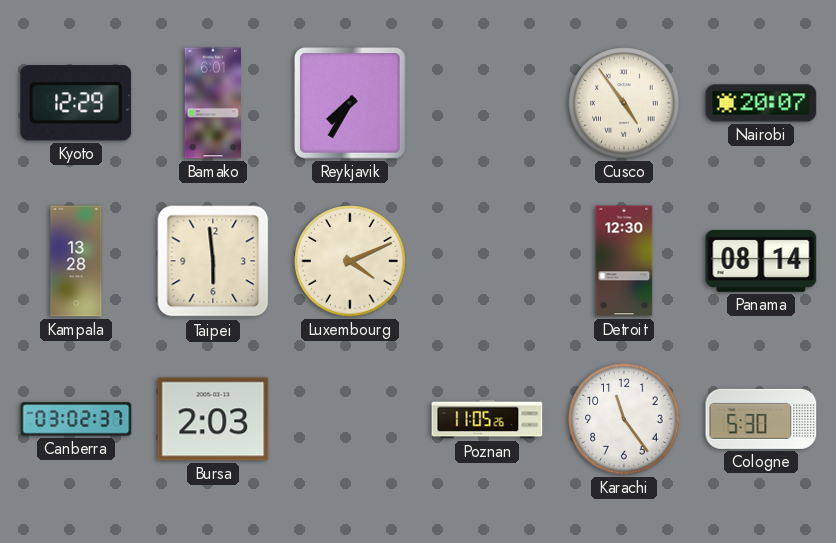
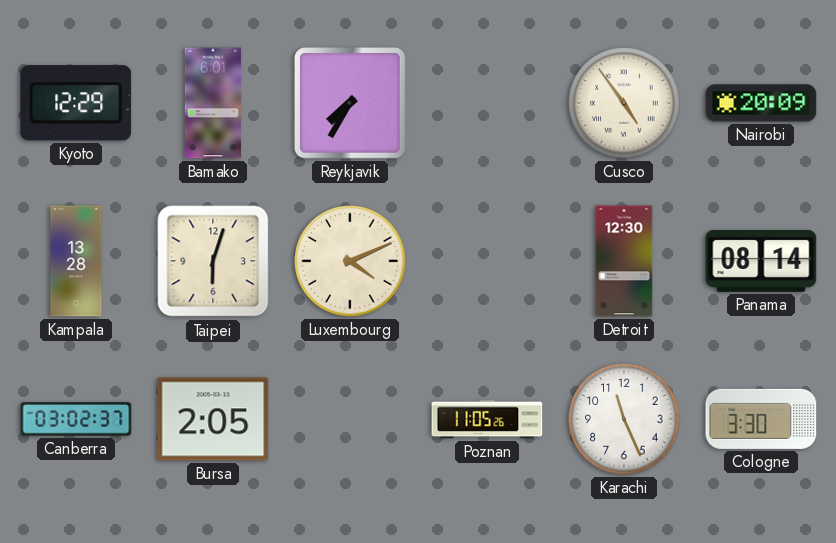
Nairobi: 20:07 -> 20:09 (761, 103)
Taipei: 5:59 -> 6:03 (213, 261)
Bursa: 2:03 -> 2:05 (213, 419)
Karachi: 11:24 -> 11:26 (624, 419)
Cologne: 5:30 -> 3:30 (761, 419)
